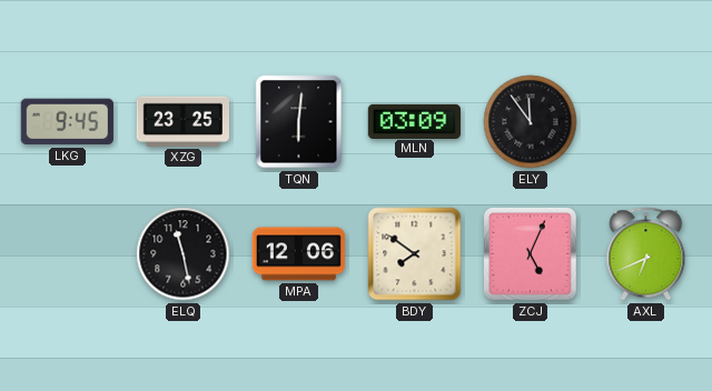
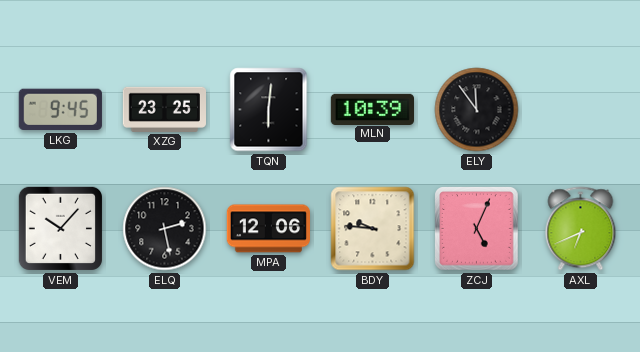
MLN: 03:09 -> 10:39 (372, 109)
VEM: none -> 10:07 (60, 228)
ELQ: 11:28 -> 2:28 (165, 229)
BDY: 7:51 -> 9:46 (373, 229)
